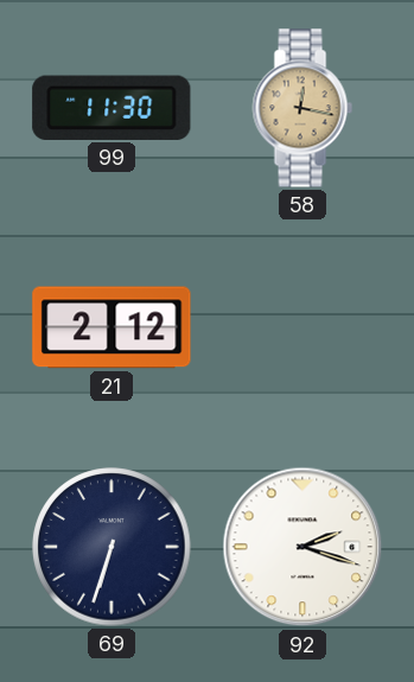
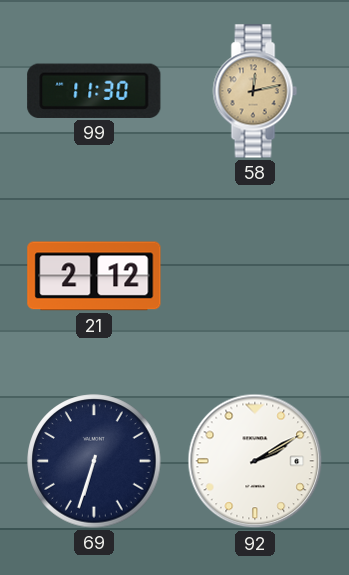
58: 12:17 -> 12:13 (255, 91)
92: 2:18 -> 2:10 (255, 461)
